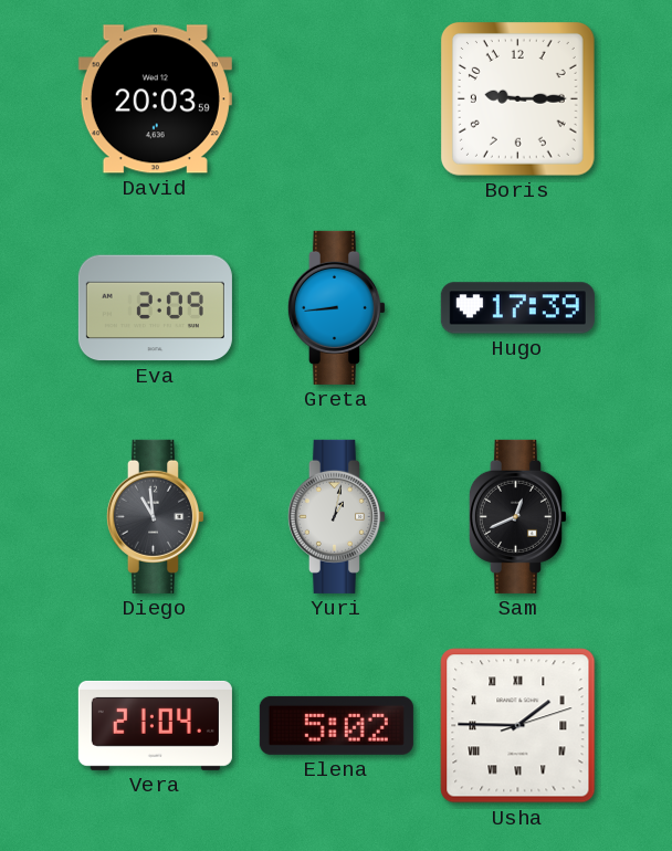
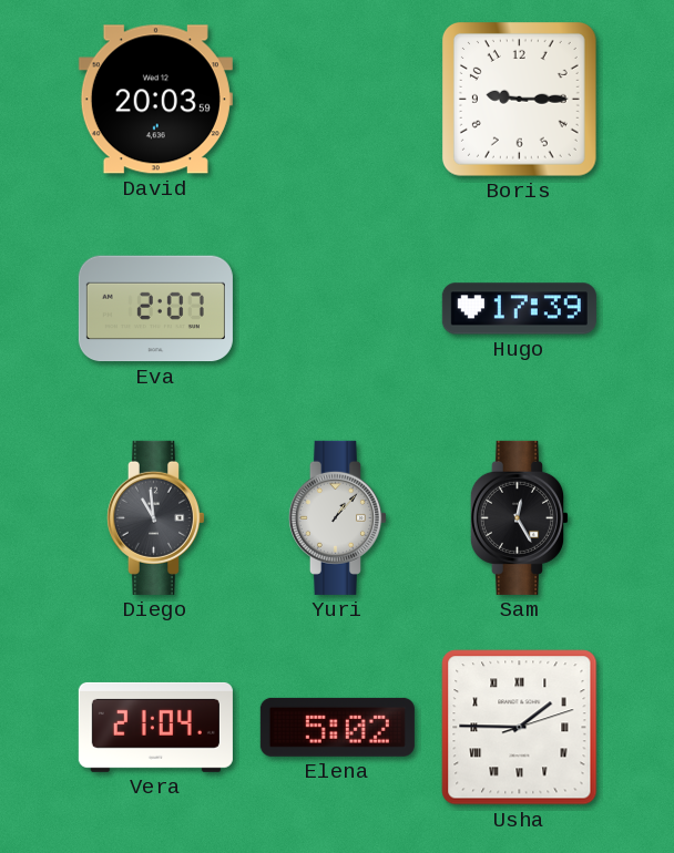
Eva: 2:09 -> 2:07 (155, 309)
Greta: 8:44 -> none (336, 307)
Yuri: 1:02 -> 1:07 (337, 517)
Sam: 12:41 -> 12:25 (519, 517)
